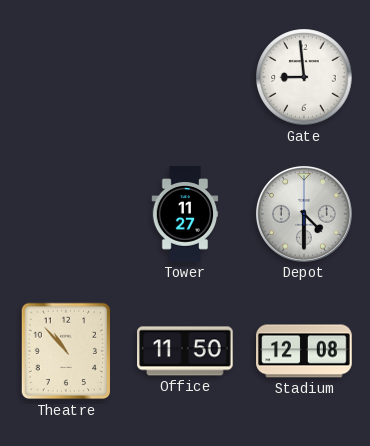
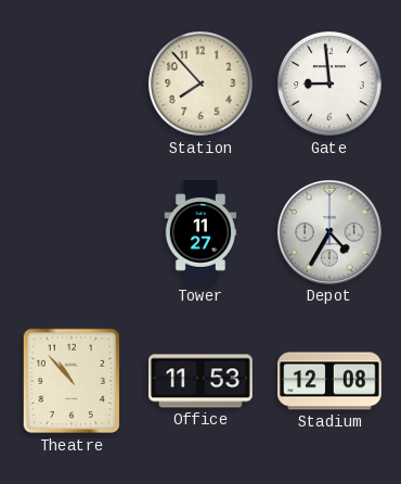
Station: none -> 7:53 (200, 84)
Depot: 4:30 -> 4:35 (329, 232)
Office: 11:50 -> 11:53 (200, 381)
